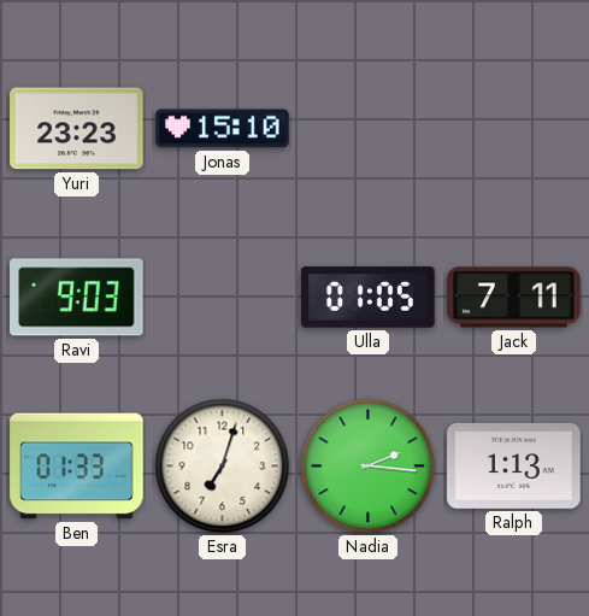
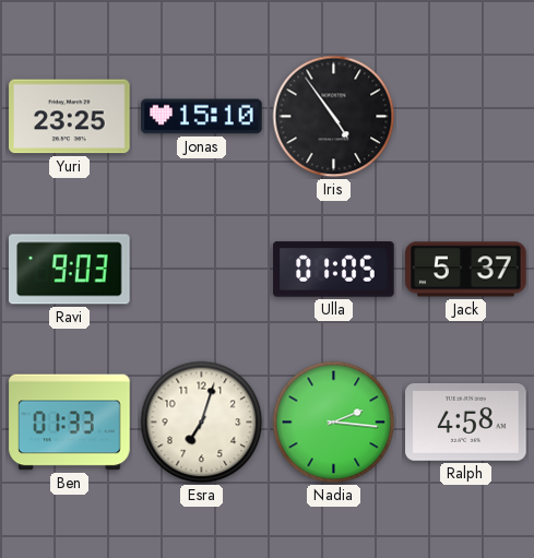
Yuri: 23:23 -> 23:25 (70, 117)
Iris: none -> 4:54 (334, 117)
Jack: 7:11 -> 5:37 (466, 270)
Ralph: 1:13 -> 4:58 (466, 422)
